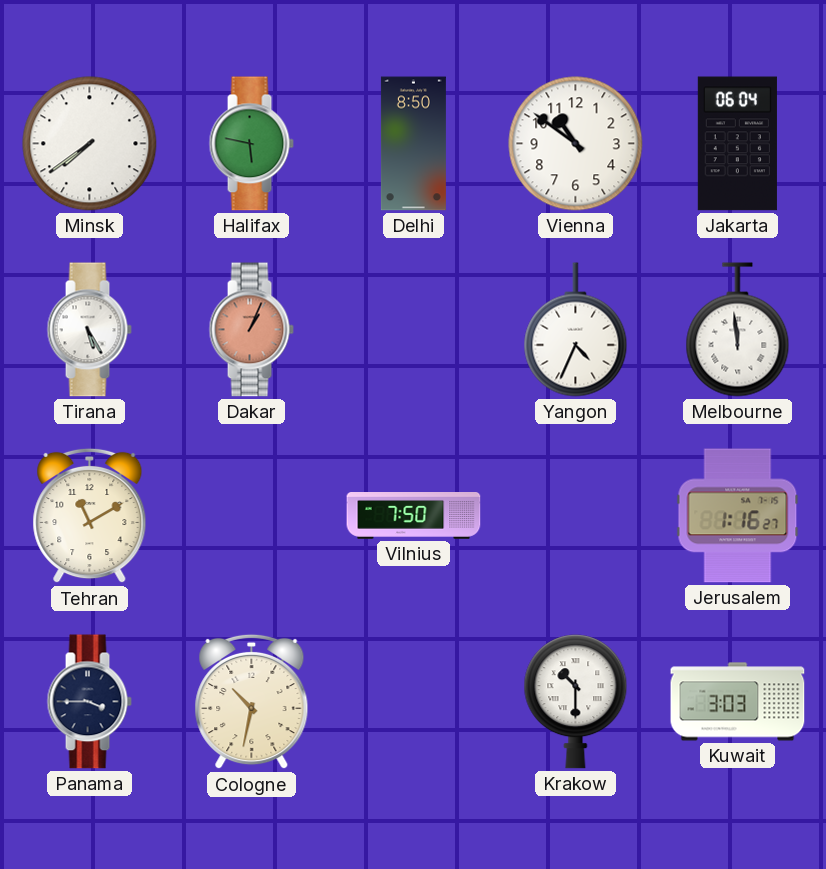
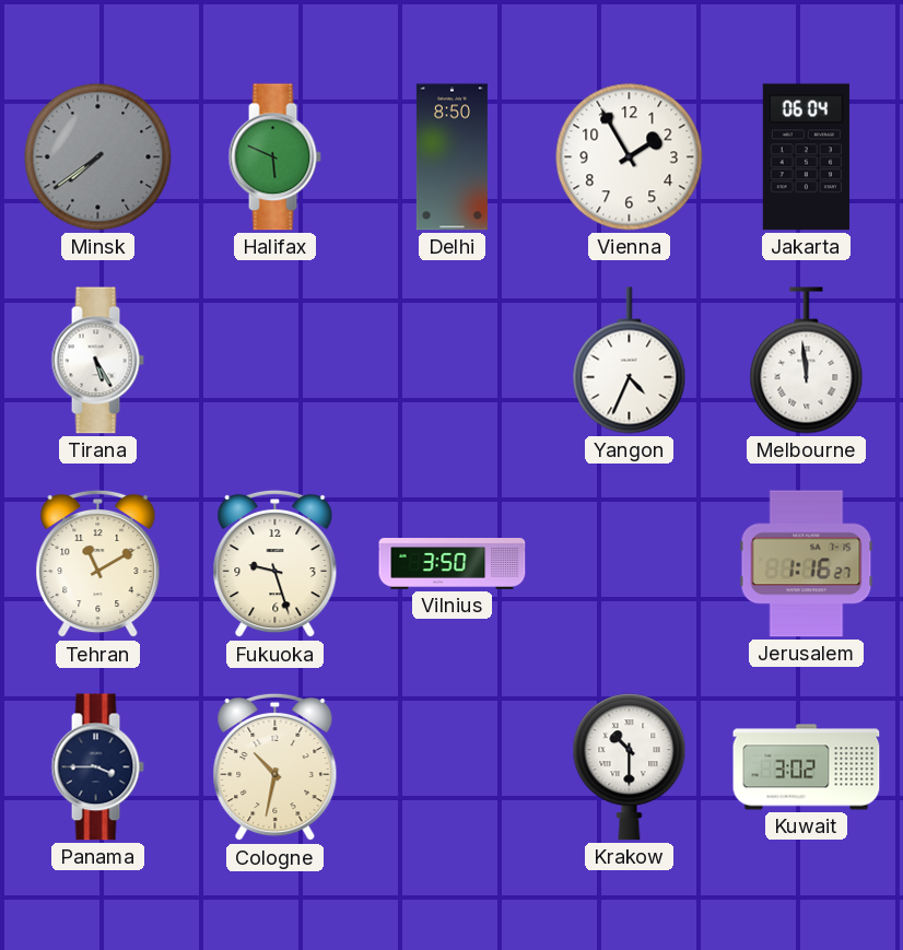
Minsk dial: white -> grey (98, 157)
Halifax: 5:47 -> 5:49 (274, 157)
Vienna: 10:51 -> 1:55 (630, 157)
Dakar: 1:04 -> none (251, 330)
Fukuoka: none -> 9:27 (275, 564)
Vilnius: 7:50 -> 3:50 (453, 564)
Kuwait: 3:03 -> 3:02 (807, 767)
